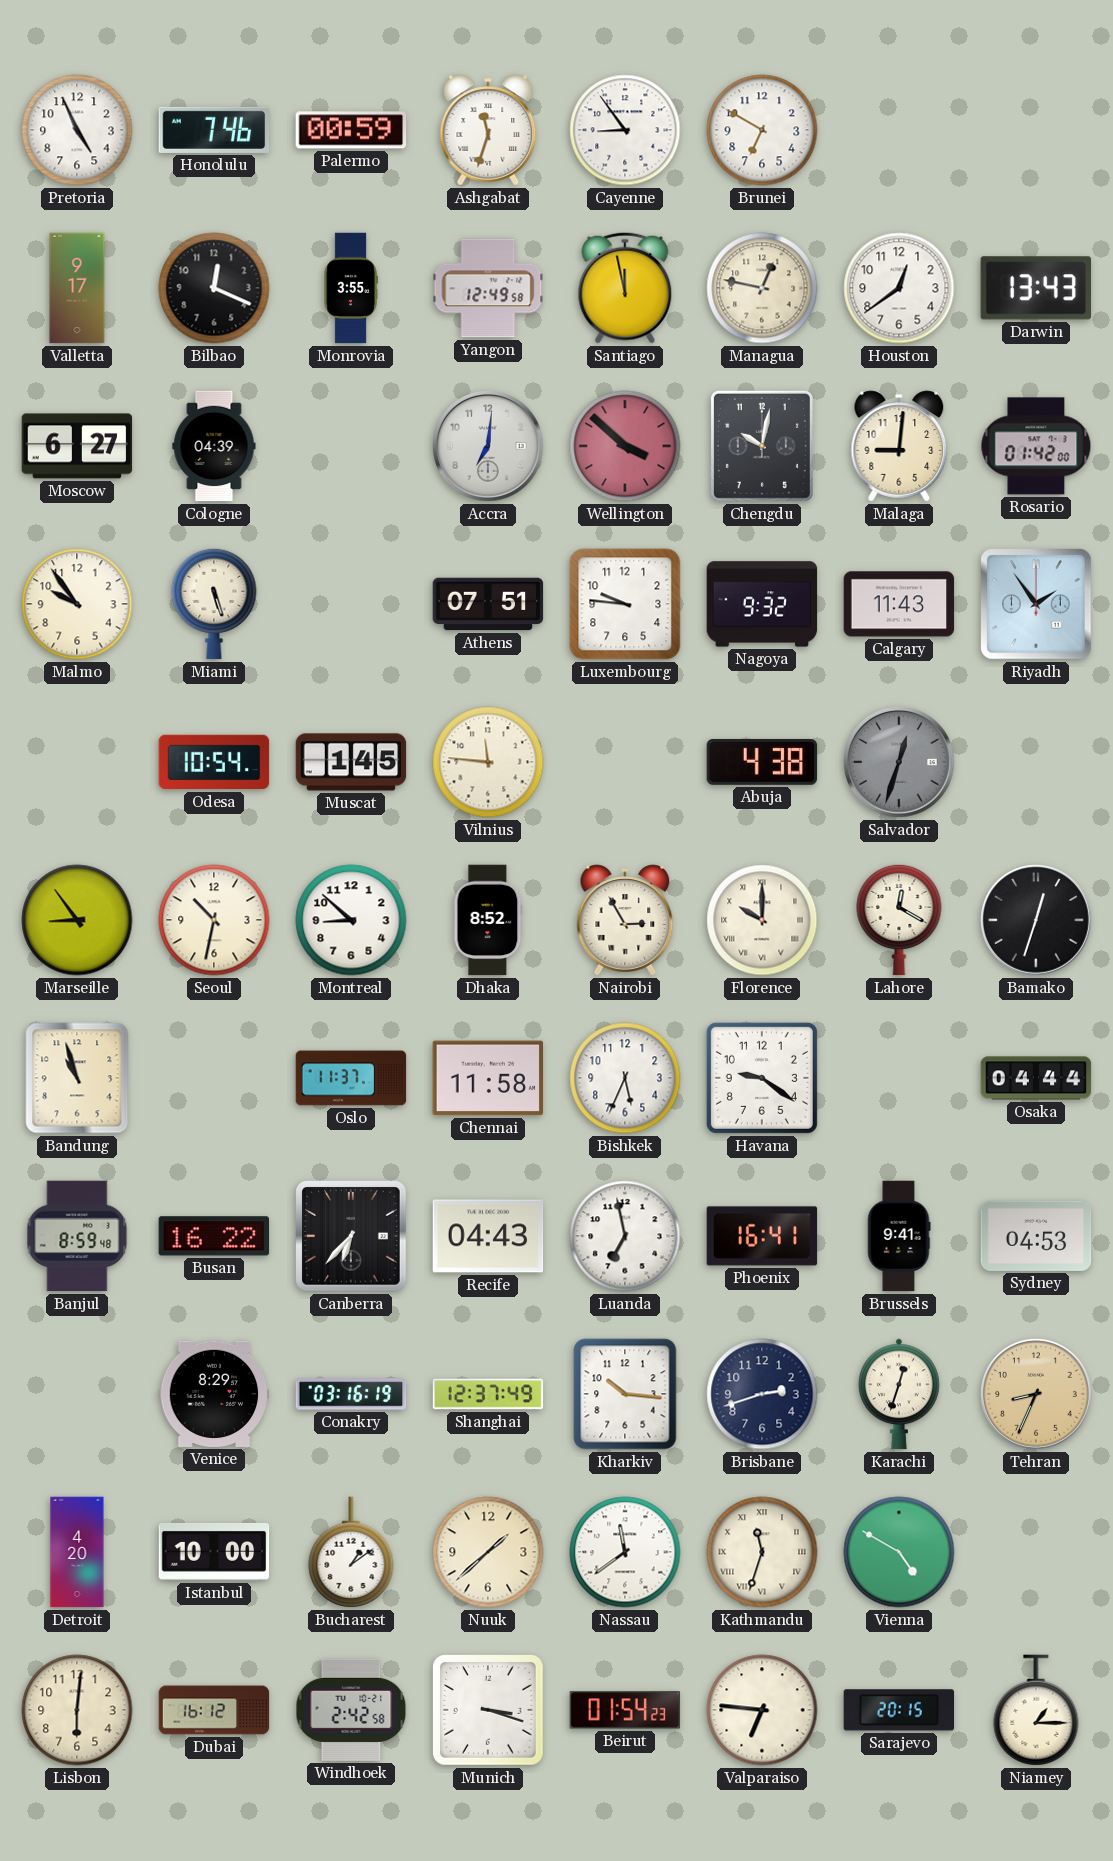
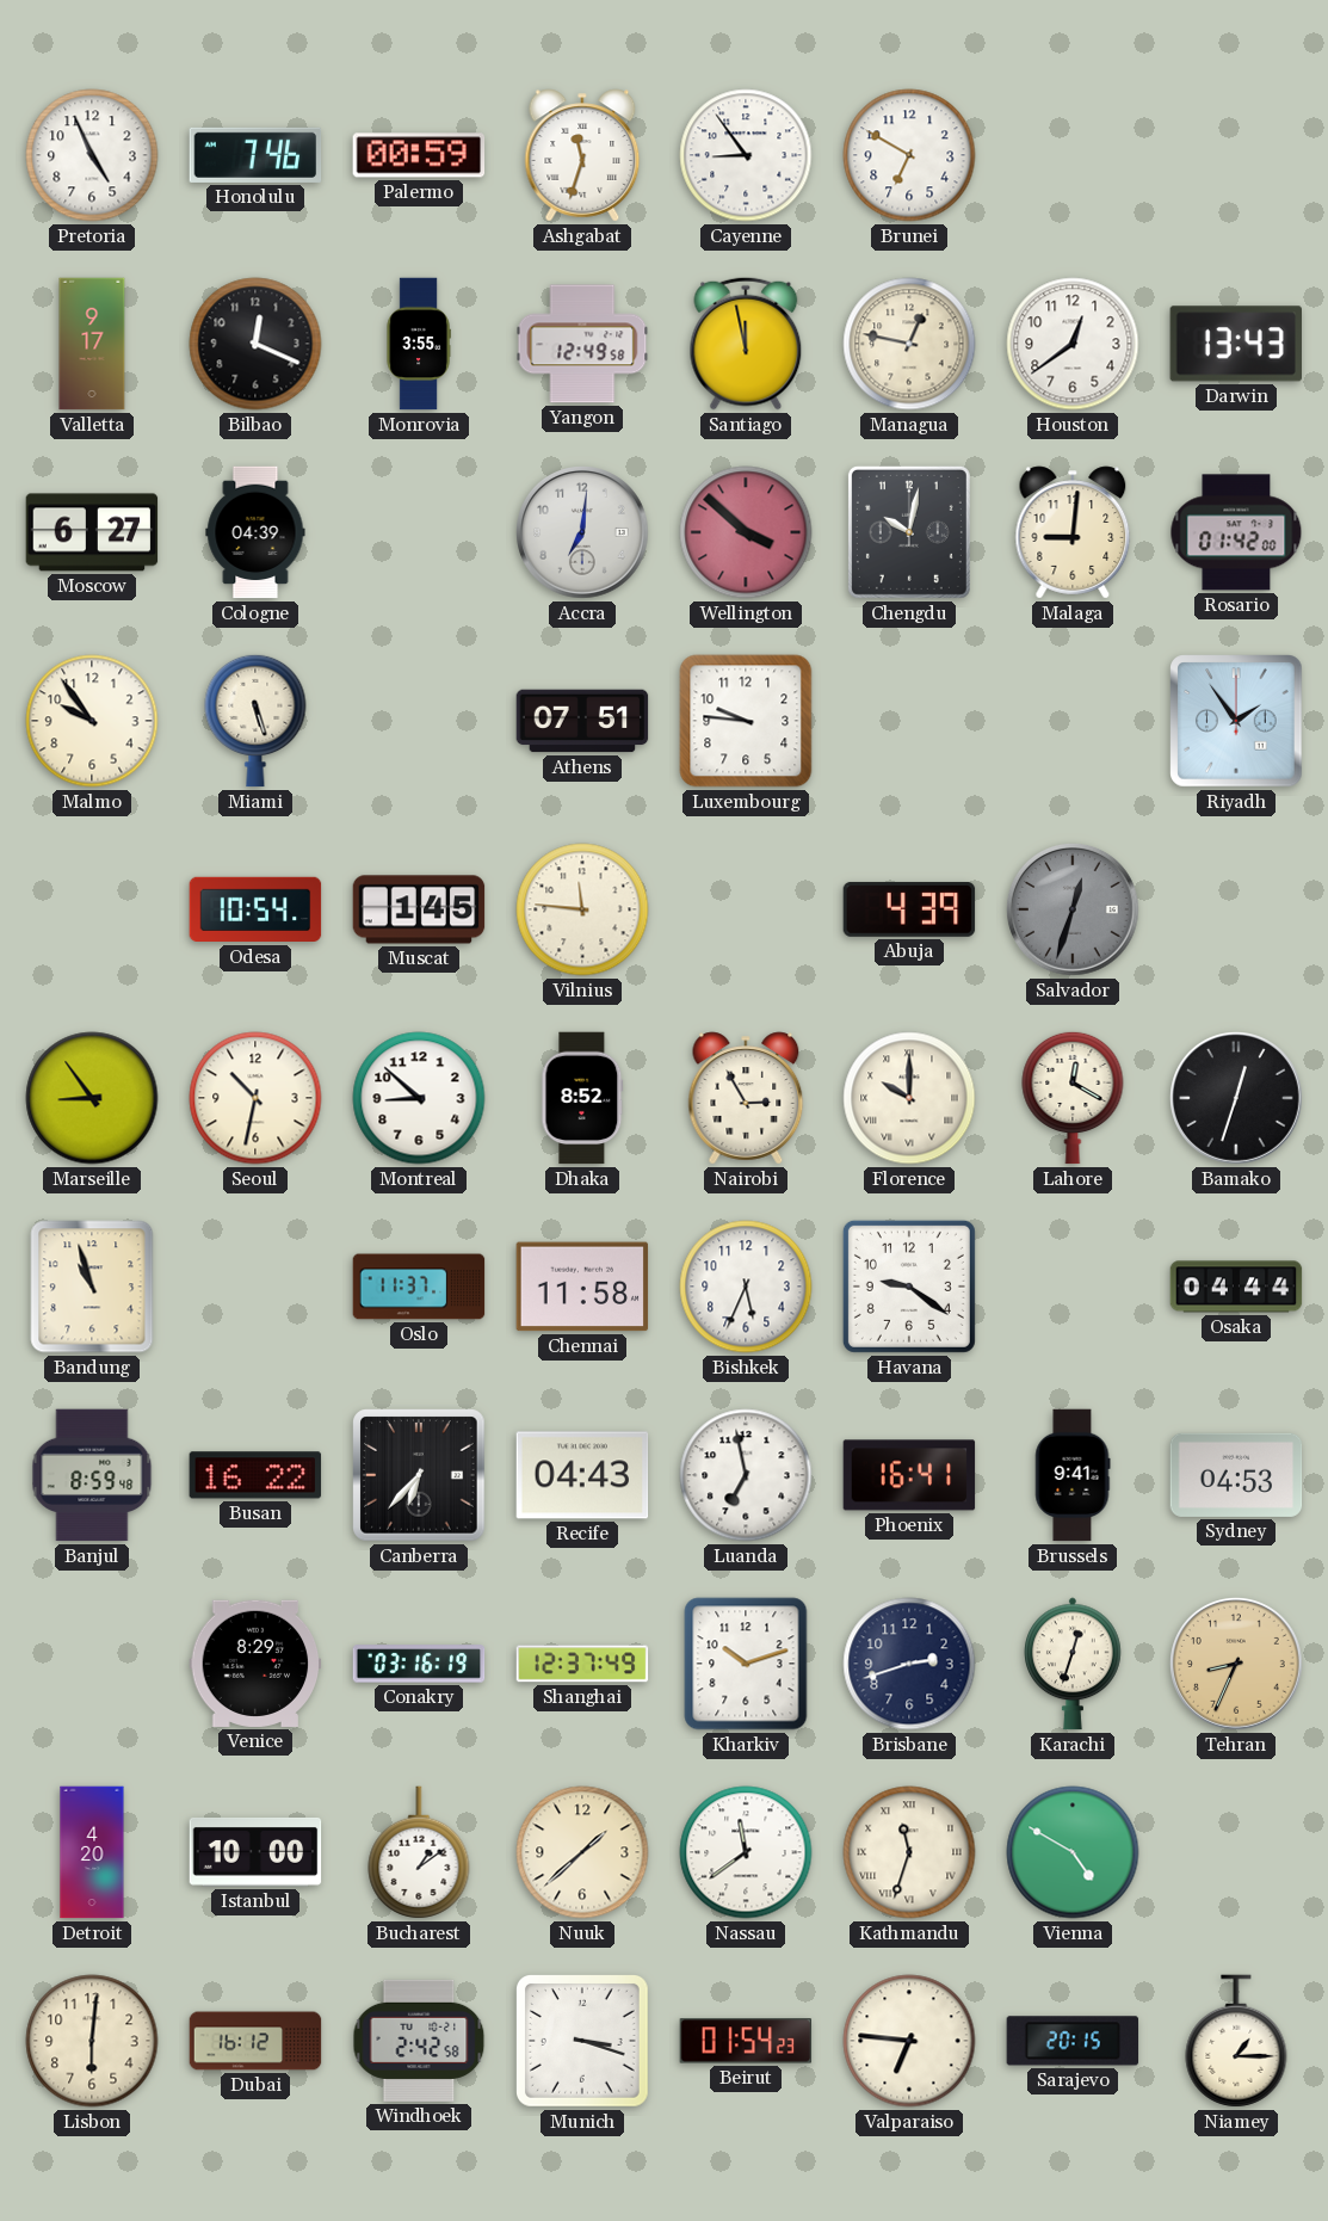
Nagoya: 9:32 -> none (762, 604)
Calgary: 11:43 -> none (899, 604)
Abuja: 4:38 -> 4:39 (909, 909)
Kharkiv: 10:16 -> 10:12 (746, 1664)
